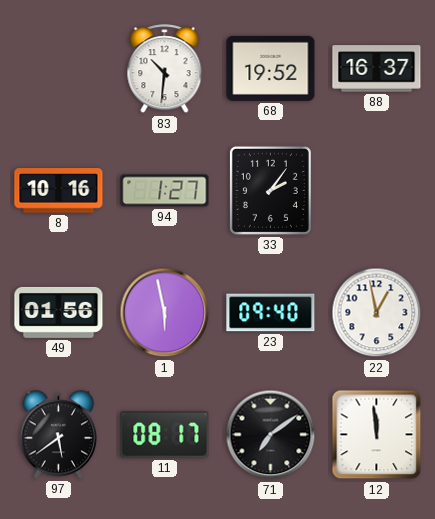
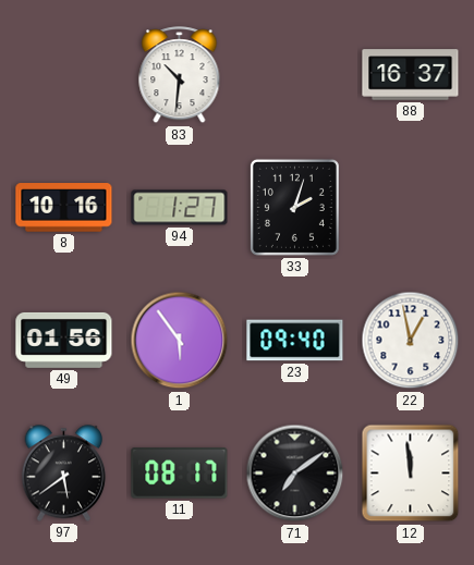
68: 19:52 -> none (271, 68)
33: 2:06 -> 2:03 (294, 207)
1: 5:58 -> 5:54 (180, 341)
